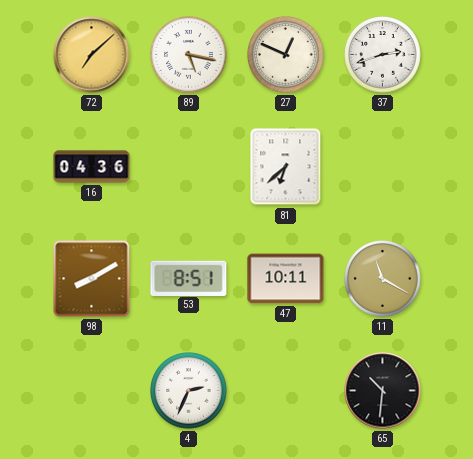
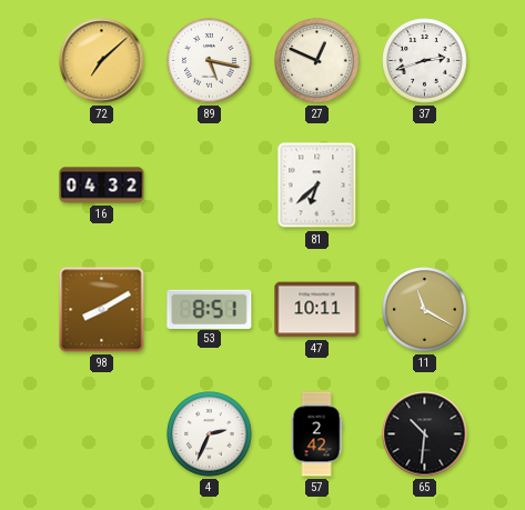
16: 04:36 -> 04:32 (102, 186)
57: none -> 2:42 (316, 434)
